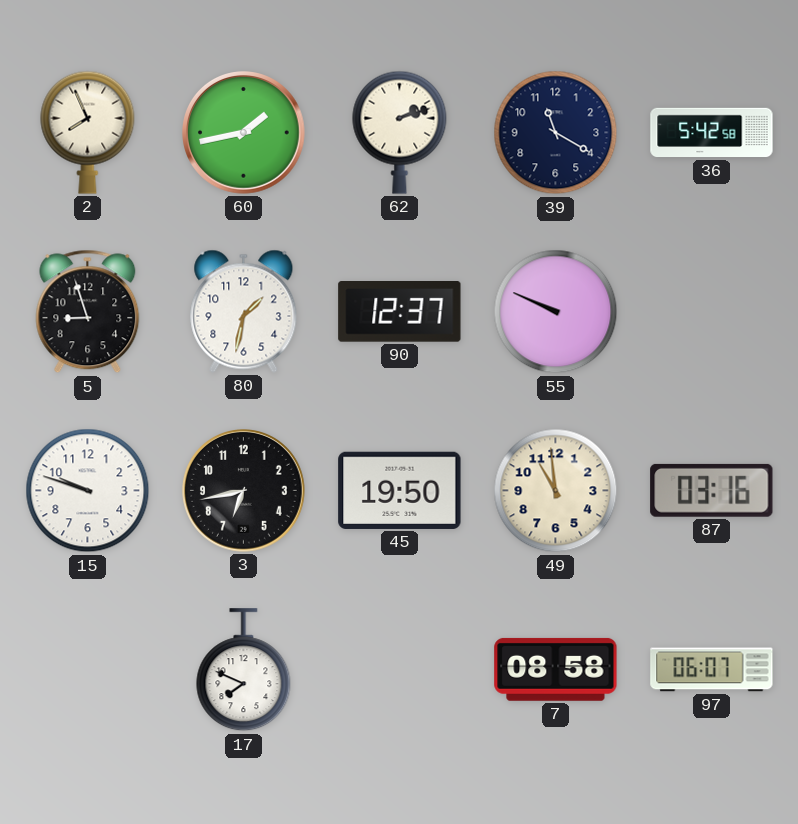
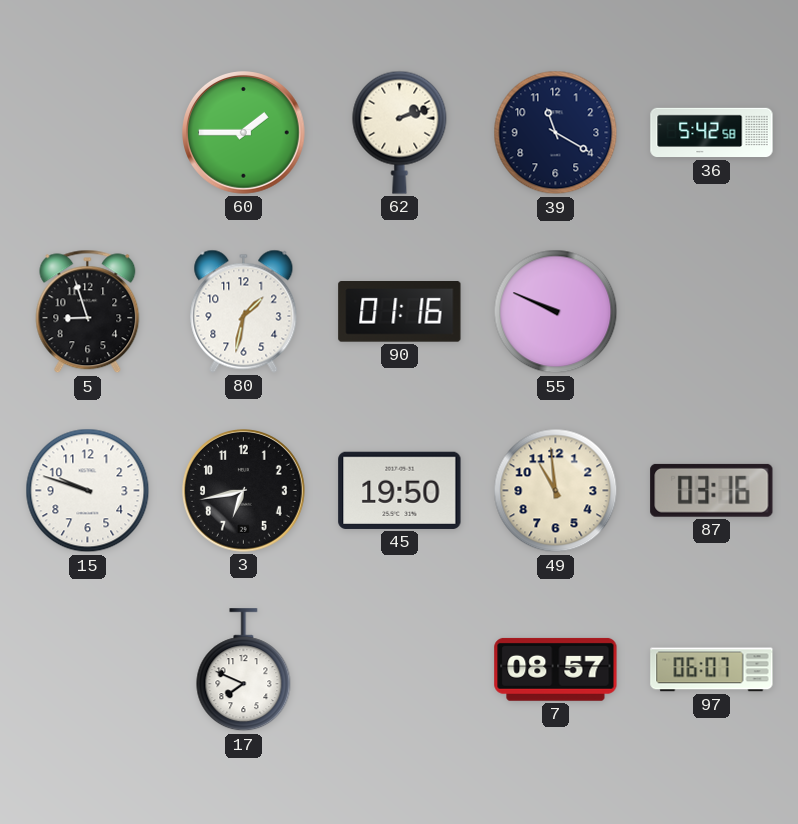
2: 7:56 -> none (88, 132)
60: 1:43 -> 1:45 (244, 133)
90: 12:37 -> 01:16 (400, 312)
7: 08:58 -> 08:57 (556, 669)
